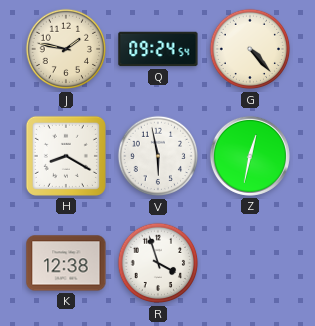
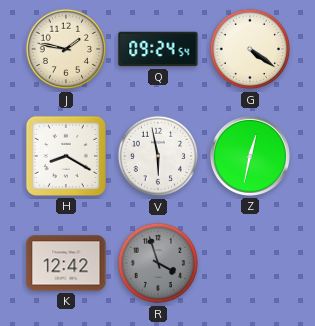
G: 4:23 -> 4:21 (250, 49)
K: 12:38 -> 12:42 (66, 263)
R dial: white -> grey (158, 263)
